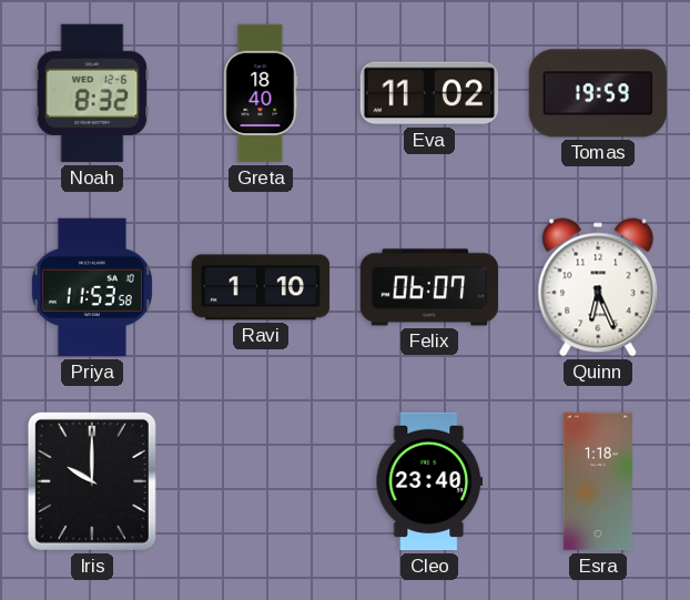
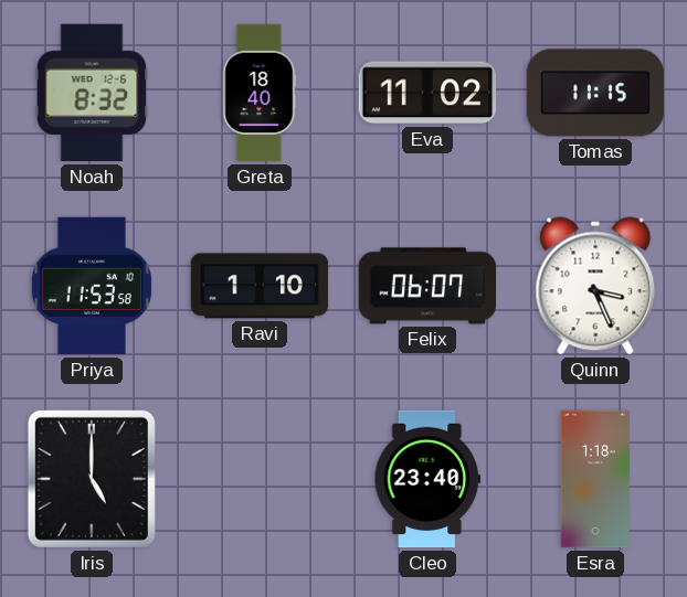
Tomas: 19:59 -> 11:15 (595, 93)
Quinn: 6:26 -> 3:26 (595, 286)
Iris: 10:00 -> 5:00 (92, 479)
